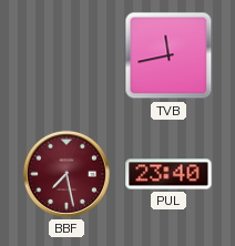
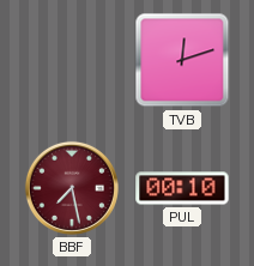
TVB: 11:43 -> 12:12 (182, 60)
PUL: 23:40 -> 00:10 (182, 188)
